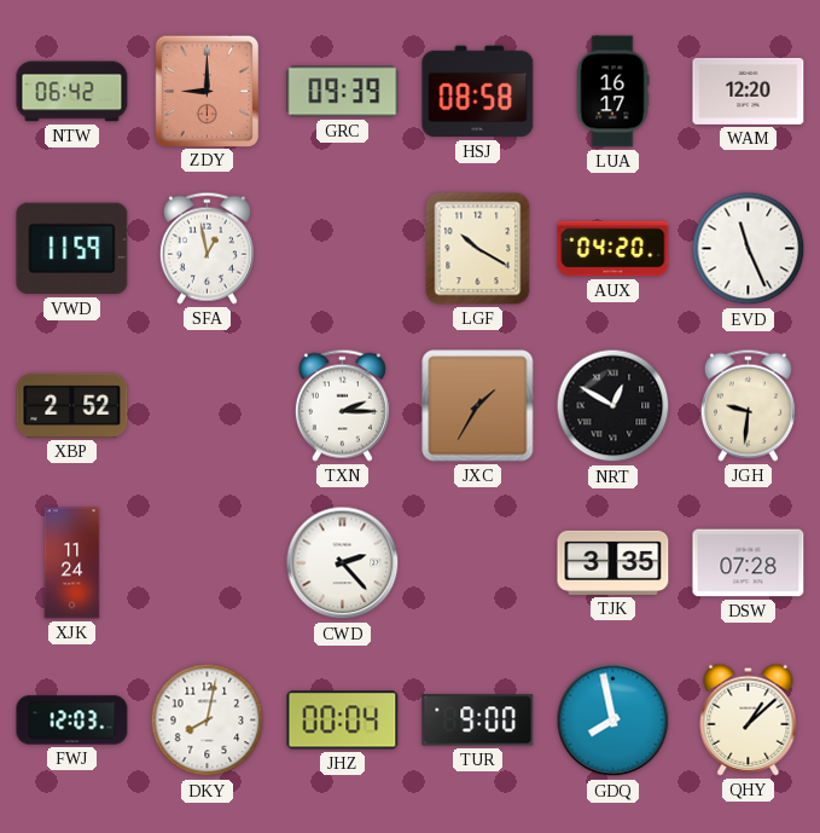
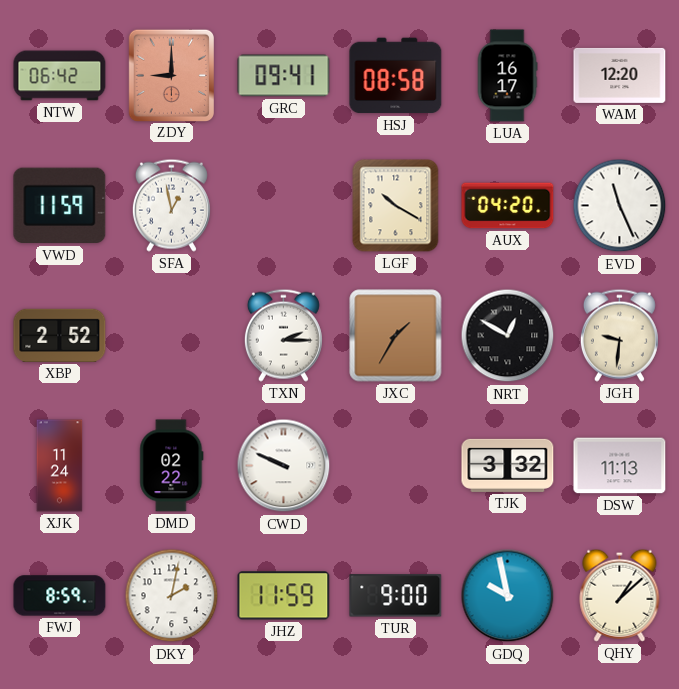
GRC: 09:39 -> 09:41 (284, 76)
DMD: none -> 02:22 (172, 466)
CWD: 2:23 -> 9:49 (284, 466)
TJK: 3:35 -> 3:32 (508, 465)
DSW: 07:28 -> 11:13 (620, 466)
FWJ: 12:03 -> 8:59 (60, 596)
DKY: 8:02 -> 2:02 (172, 596)
JHZ: 00:04 -> 11:59 (284, 596)
GDQ: 7:58 -> 9:58 (508, 596)
